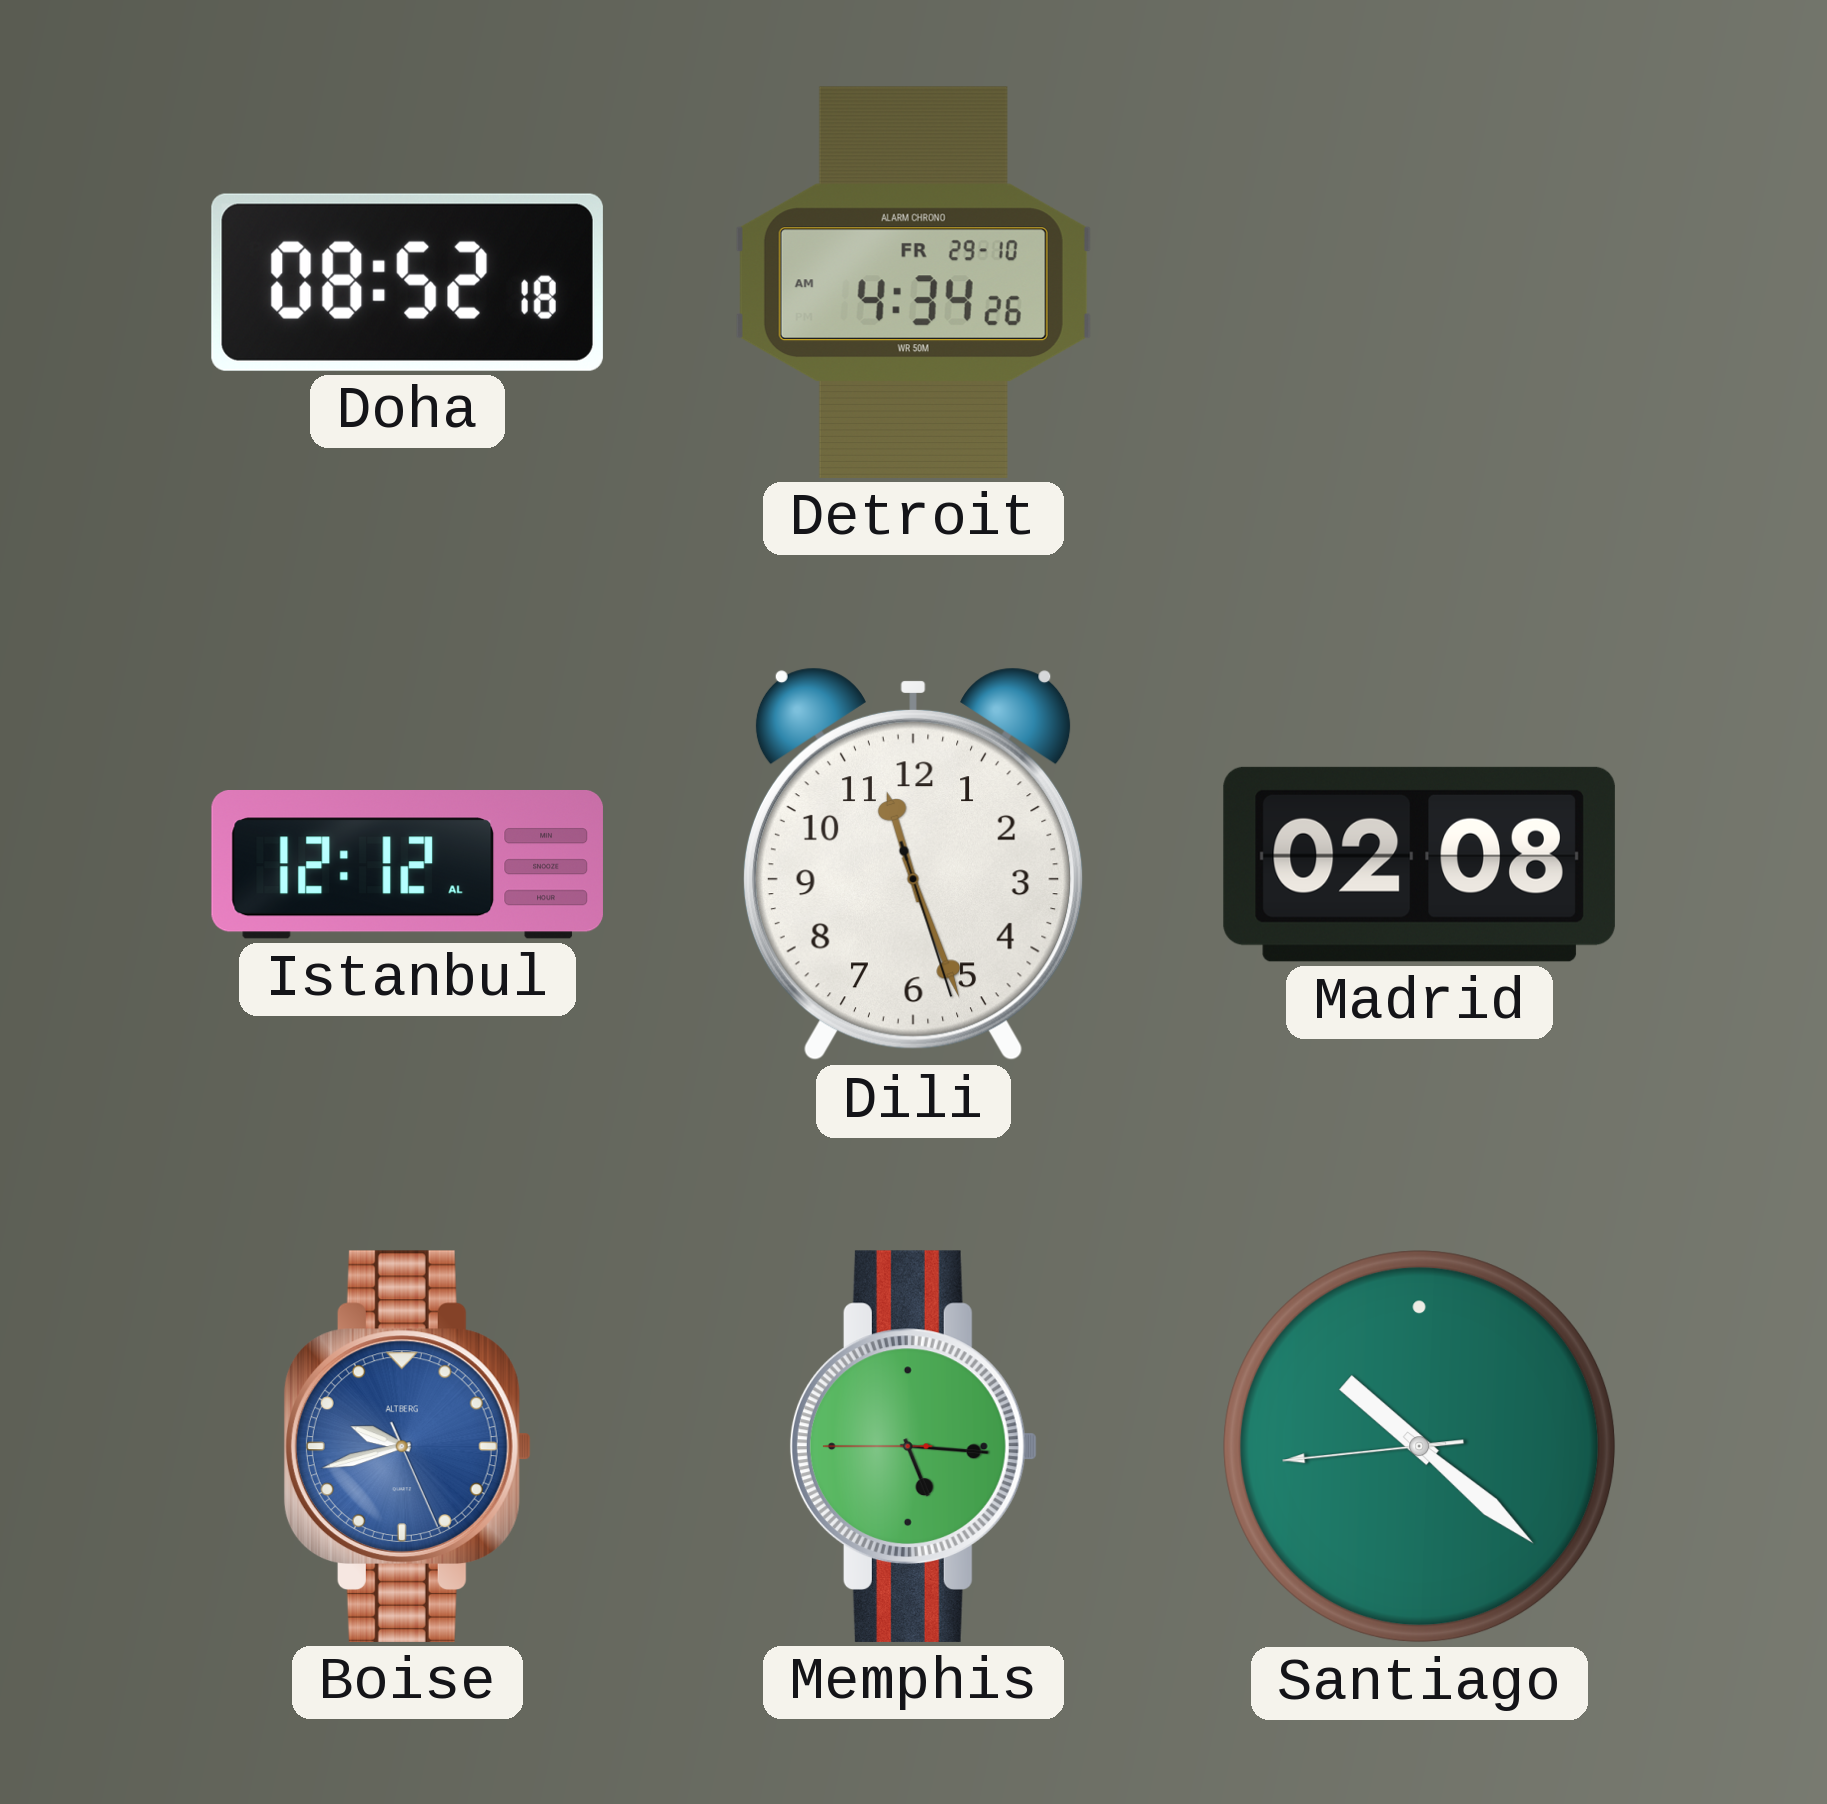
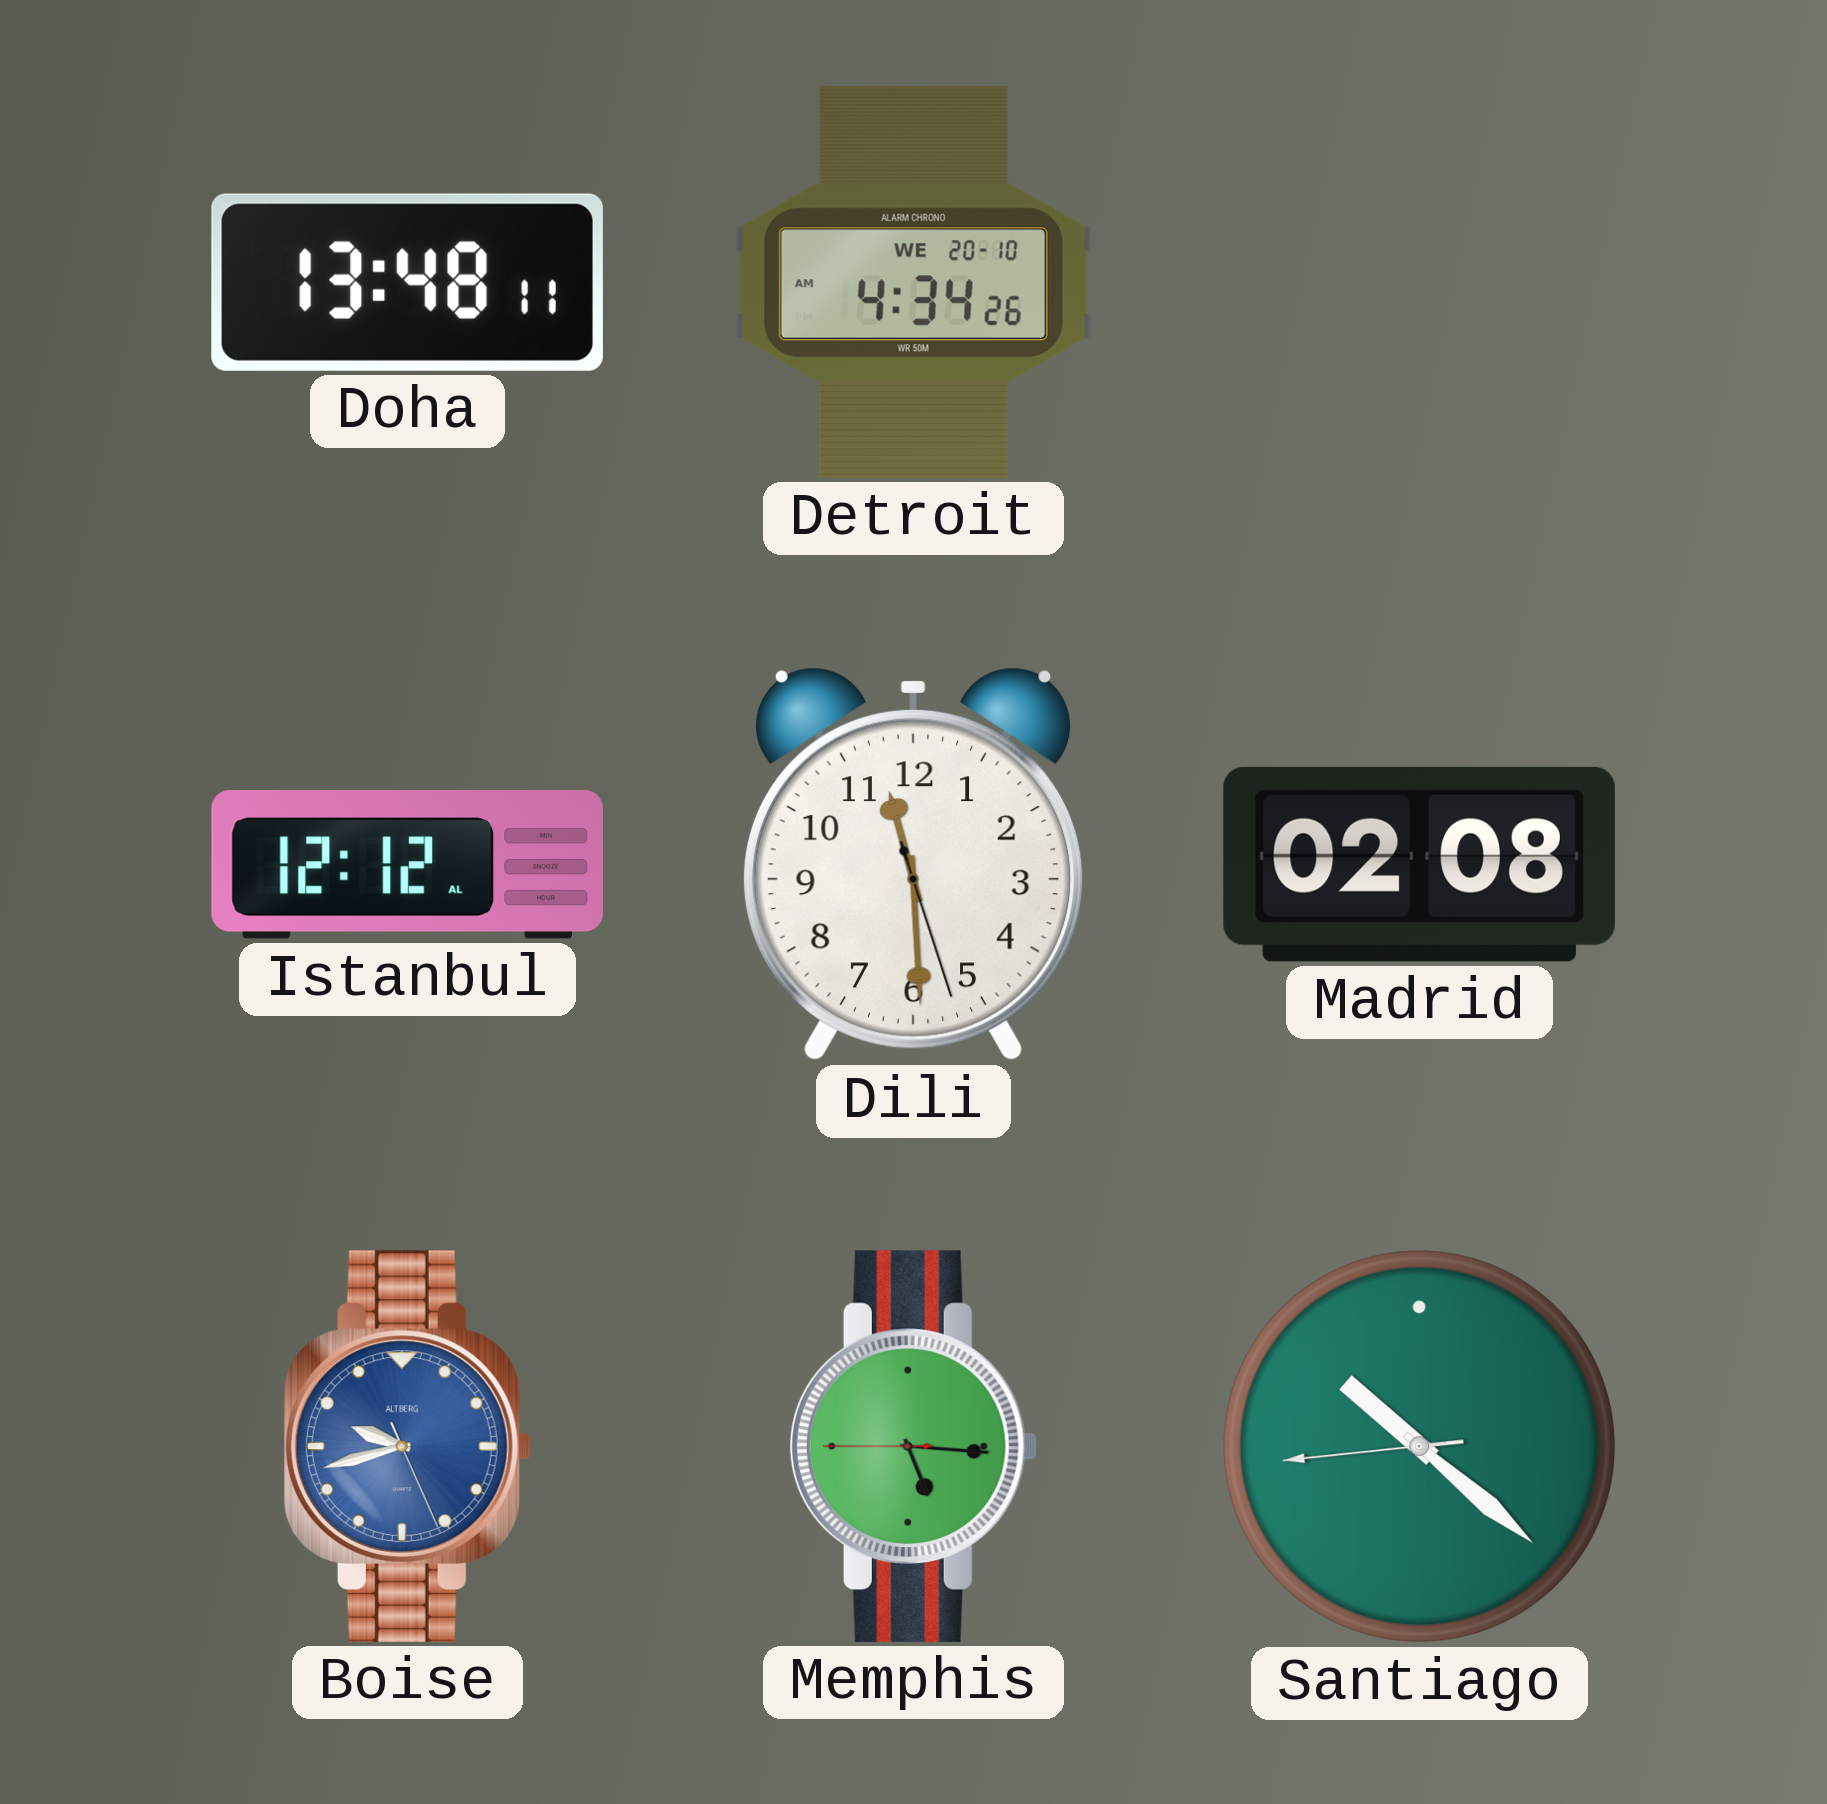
Doha: 08:52 -> 13:48 (407, 282)
Detroit date: FR 29-10 -> WE 20-10 (913, 282)
Dili: 11:26 -> 11:29 (913, 864)
